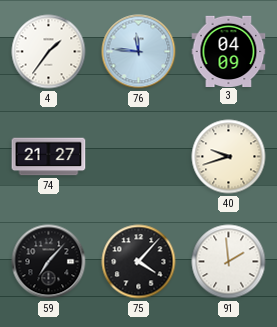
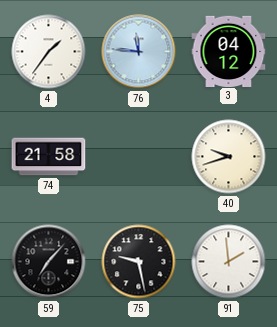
3: 04:09 -> 04:12 (229, 51)
74: 21:27 -> 21:58 (49, 157)
75: 4:07 -> 9:28 (139, 262)
